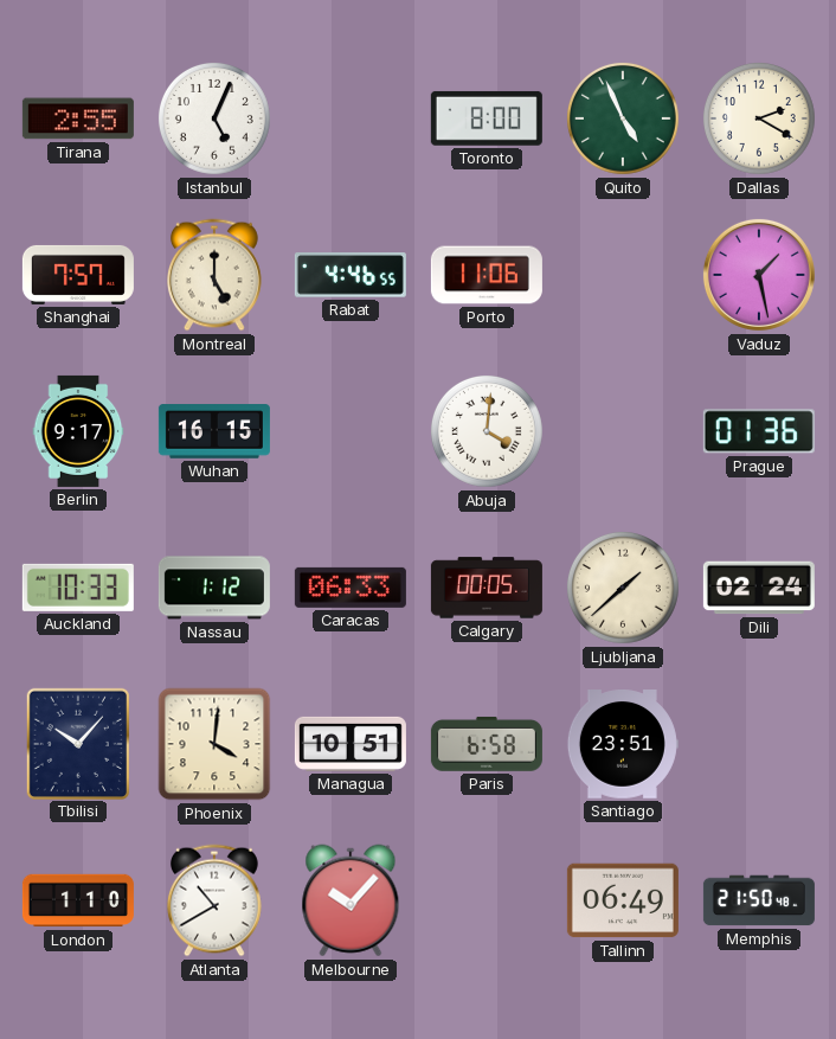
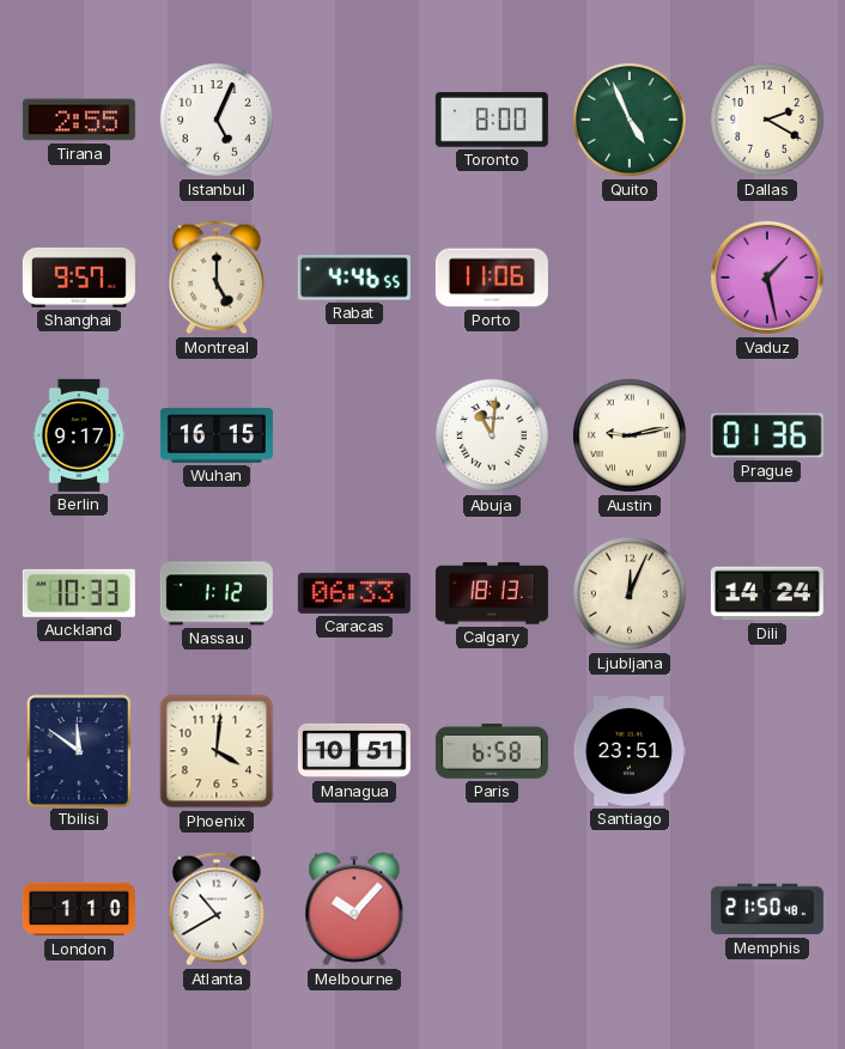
Shanghai: 7:57 -> 9:57 (79, 278)
Abuja: 4:01 -> 11:01 (492, 435)
Austin: none -> 9:13 (630, 435)
Calgary: 00:05 -> 18:13 (492, 593)
Ljubljana: 1:38 -> 12:04 (630, 593)
Dili: 02:24 -> 14:24 (767, 593)
Tbilisi: 10:07 -> 11:51 (79, 750)
Tallinn: 06:49 -> none (623, 900)
